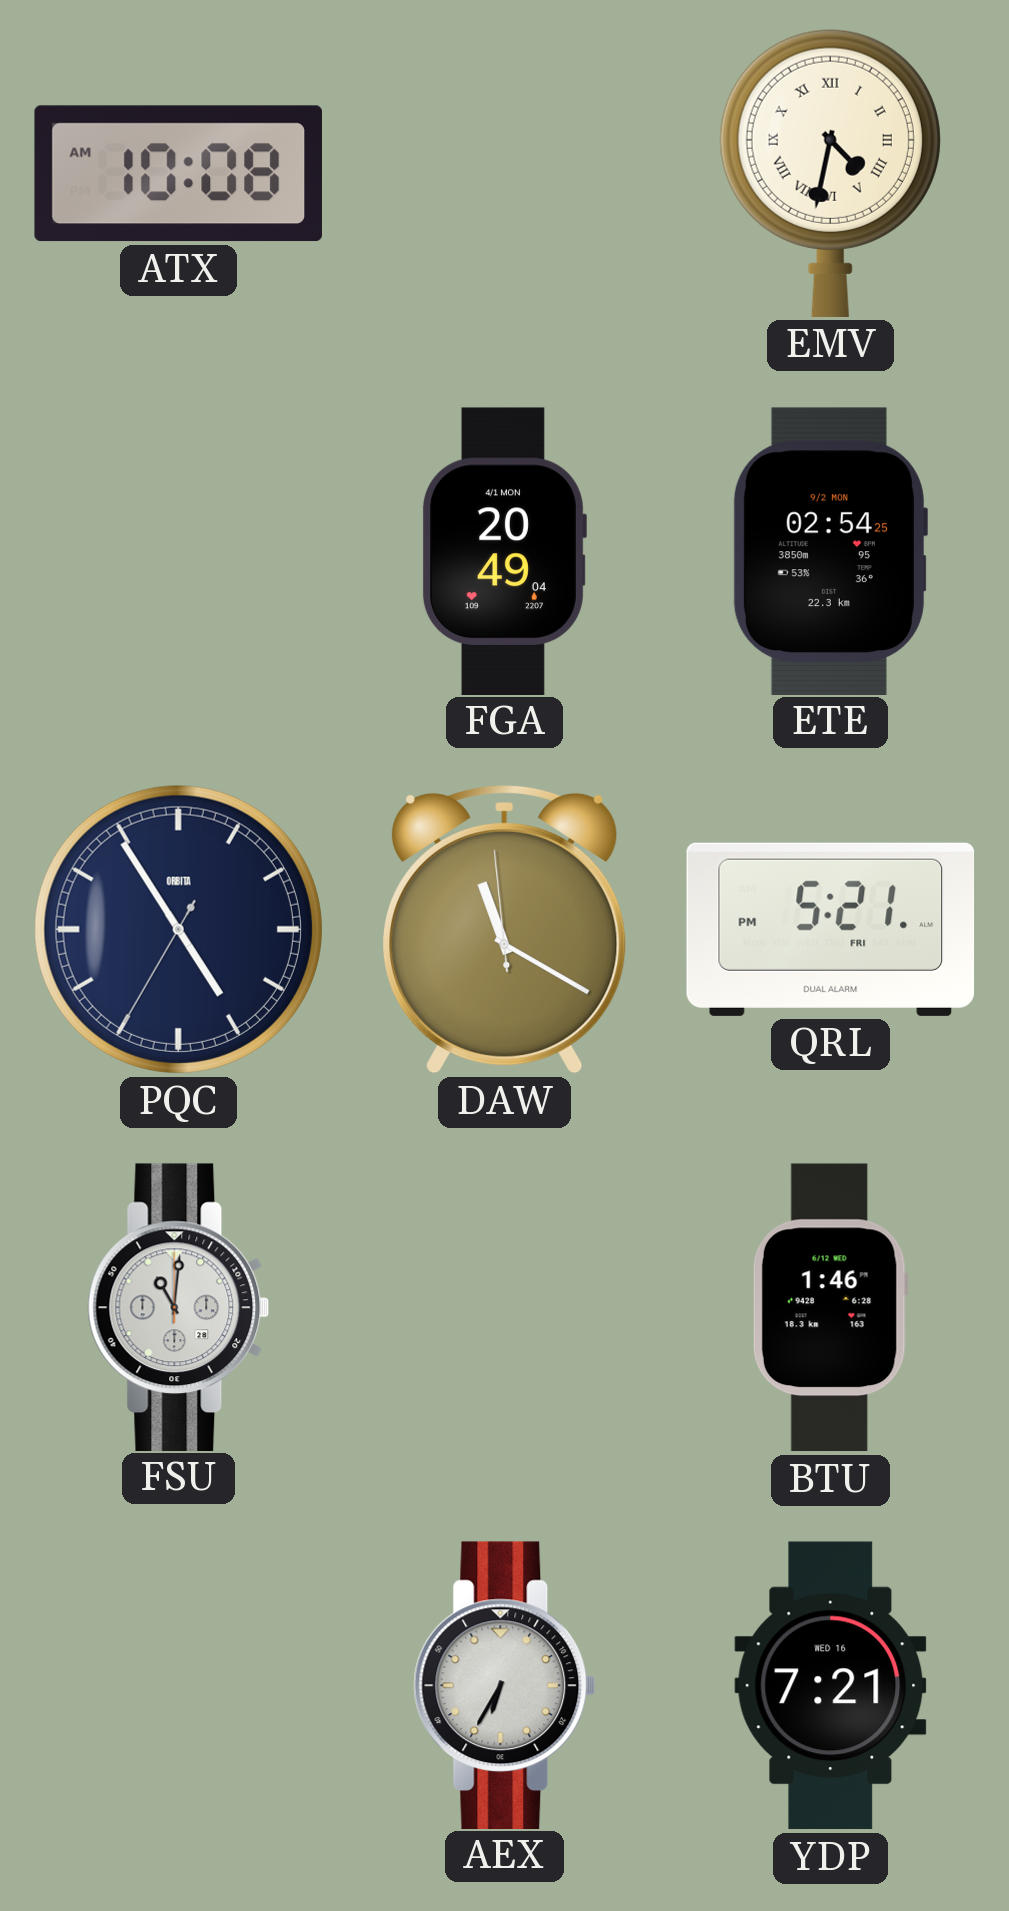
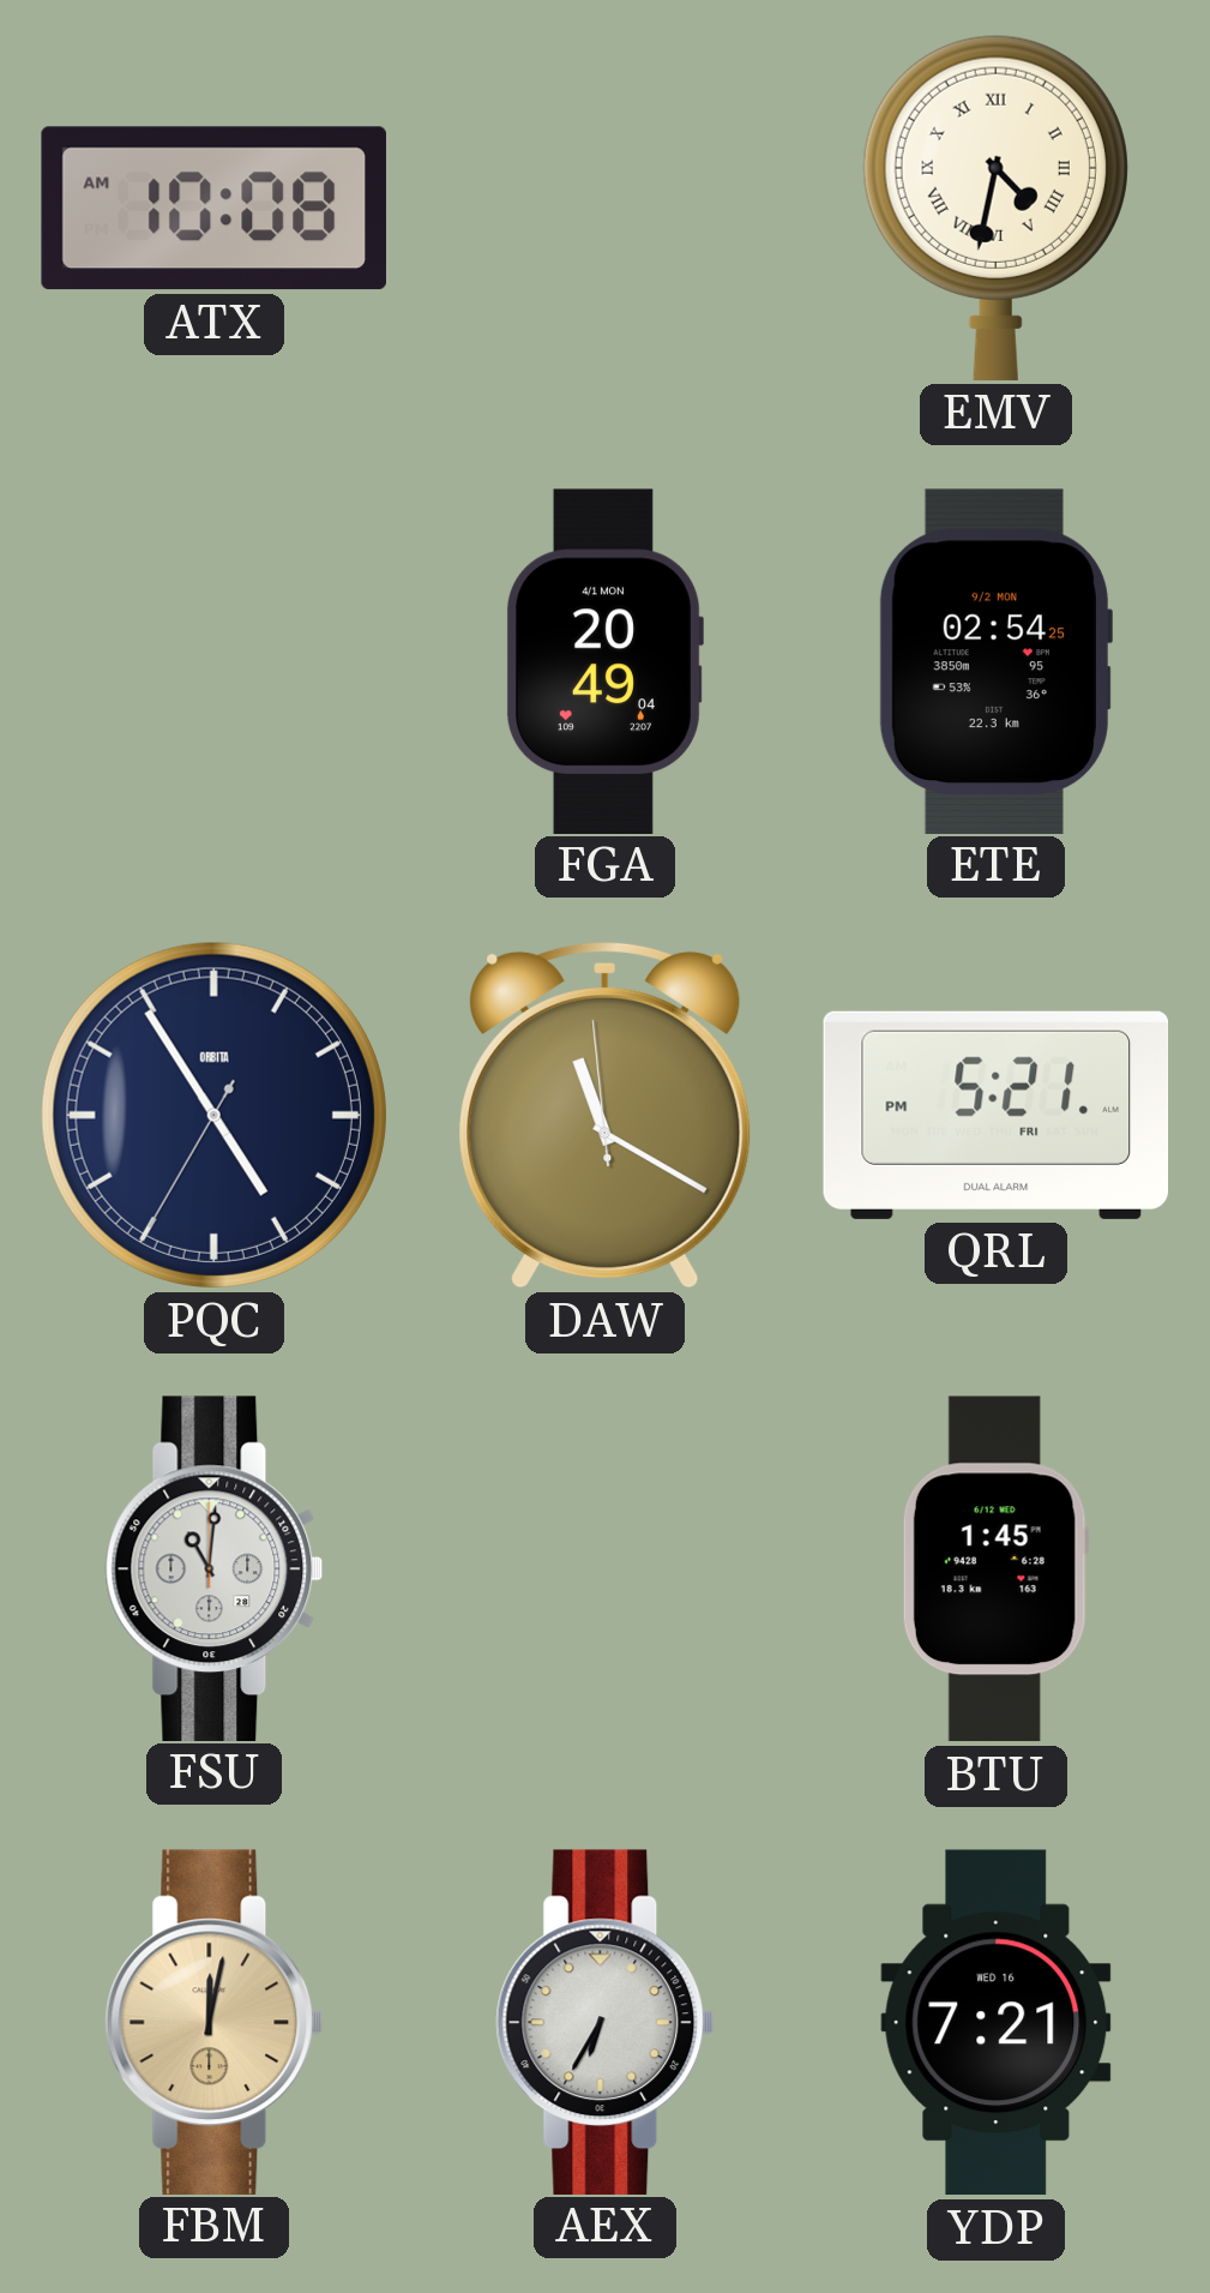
BTU: 1:46 -> 1:45 (995, 1569)
FBM: none -> 12:02 (215, 2022)
